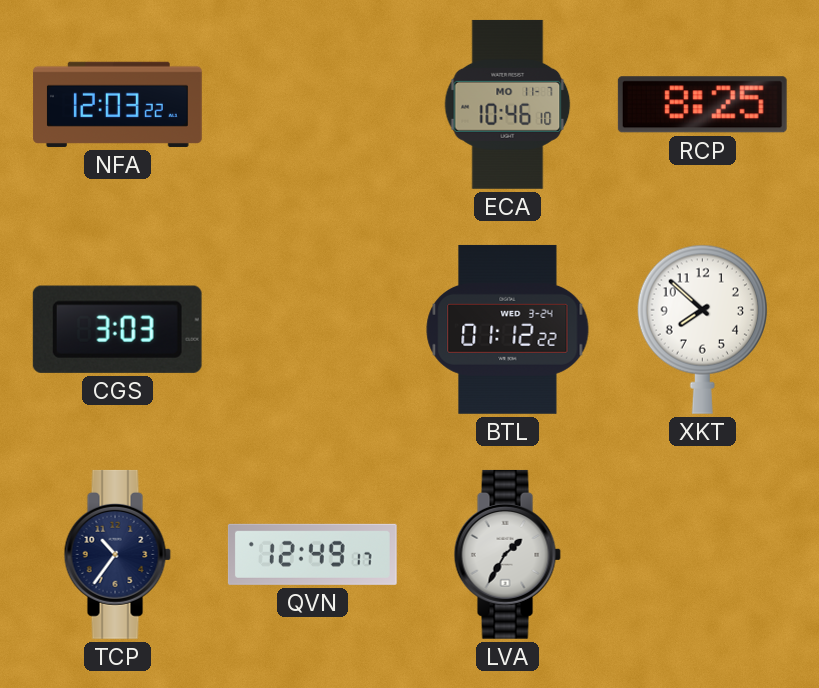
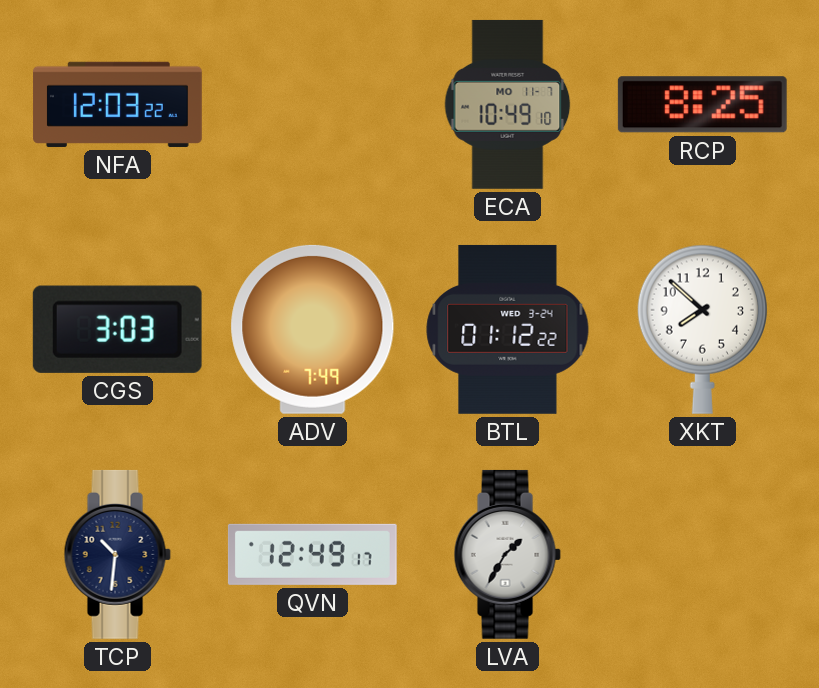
ECA: 10:46 -> 10:49 (508, 104)
ADV: none -> 7:49 (313, 329)
TCP: 10:36 -> 10:31 (117, 554)
